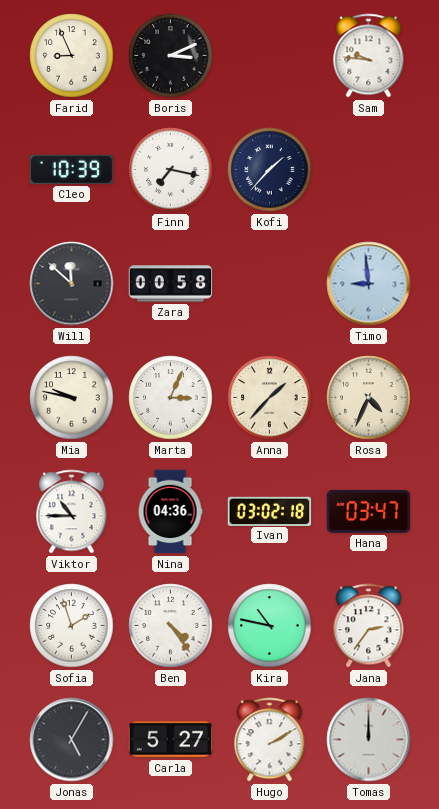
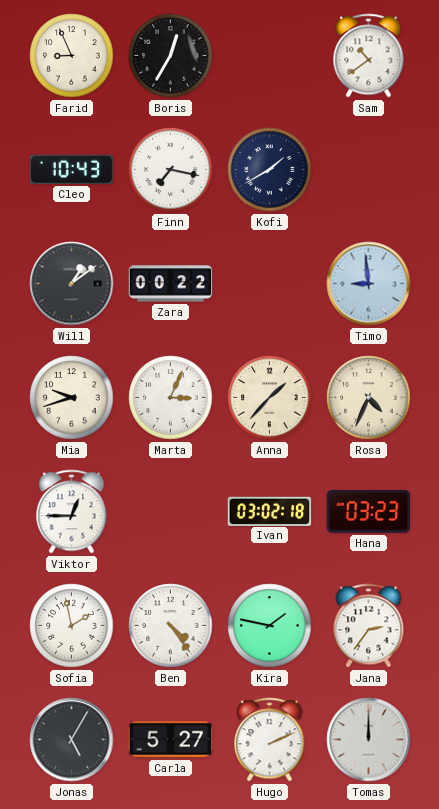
Boris: 3:11 -> 12:35 (171, 56)
Sam: 9:46 -> 10:39 (369, 56)
Cleo: 10:39 -> 10:43 (72, 169)
Kofi: 1:37 -> 1:40 (270, 170)
Will: 11:52 -> 1:09 (72, 284)
Zara: 00:58 -> 00:22 (171, 284)
Mia: 9:47 -> 9:42 (72, 398)
Viktor: 10:45 -> 12:45 (72, 512)
Nina: 04:36 -> none (170, 512)
Hana: 03:47 -> 03:23 (369, 511)
Sofia: 1:57 -> 1:58 (72, 626)
Kira: 10:47 -> 1:47 (270, 626)
Hugo: 2:10 -> 2:11 (270, 740)
